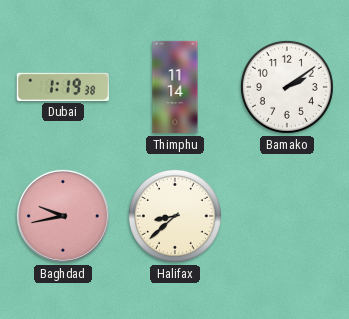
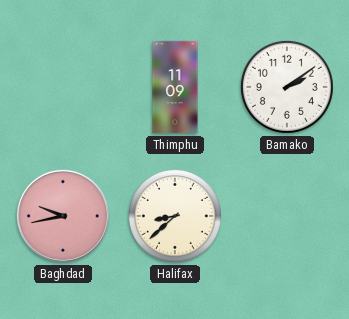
Dubai: 1:19 -> none (63, 87)
Thimphu: 11:14 -> 11:09 (175, 87)
